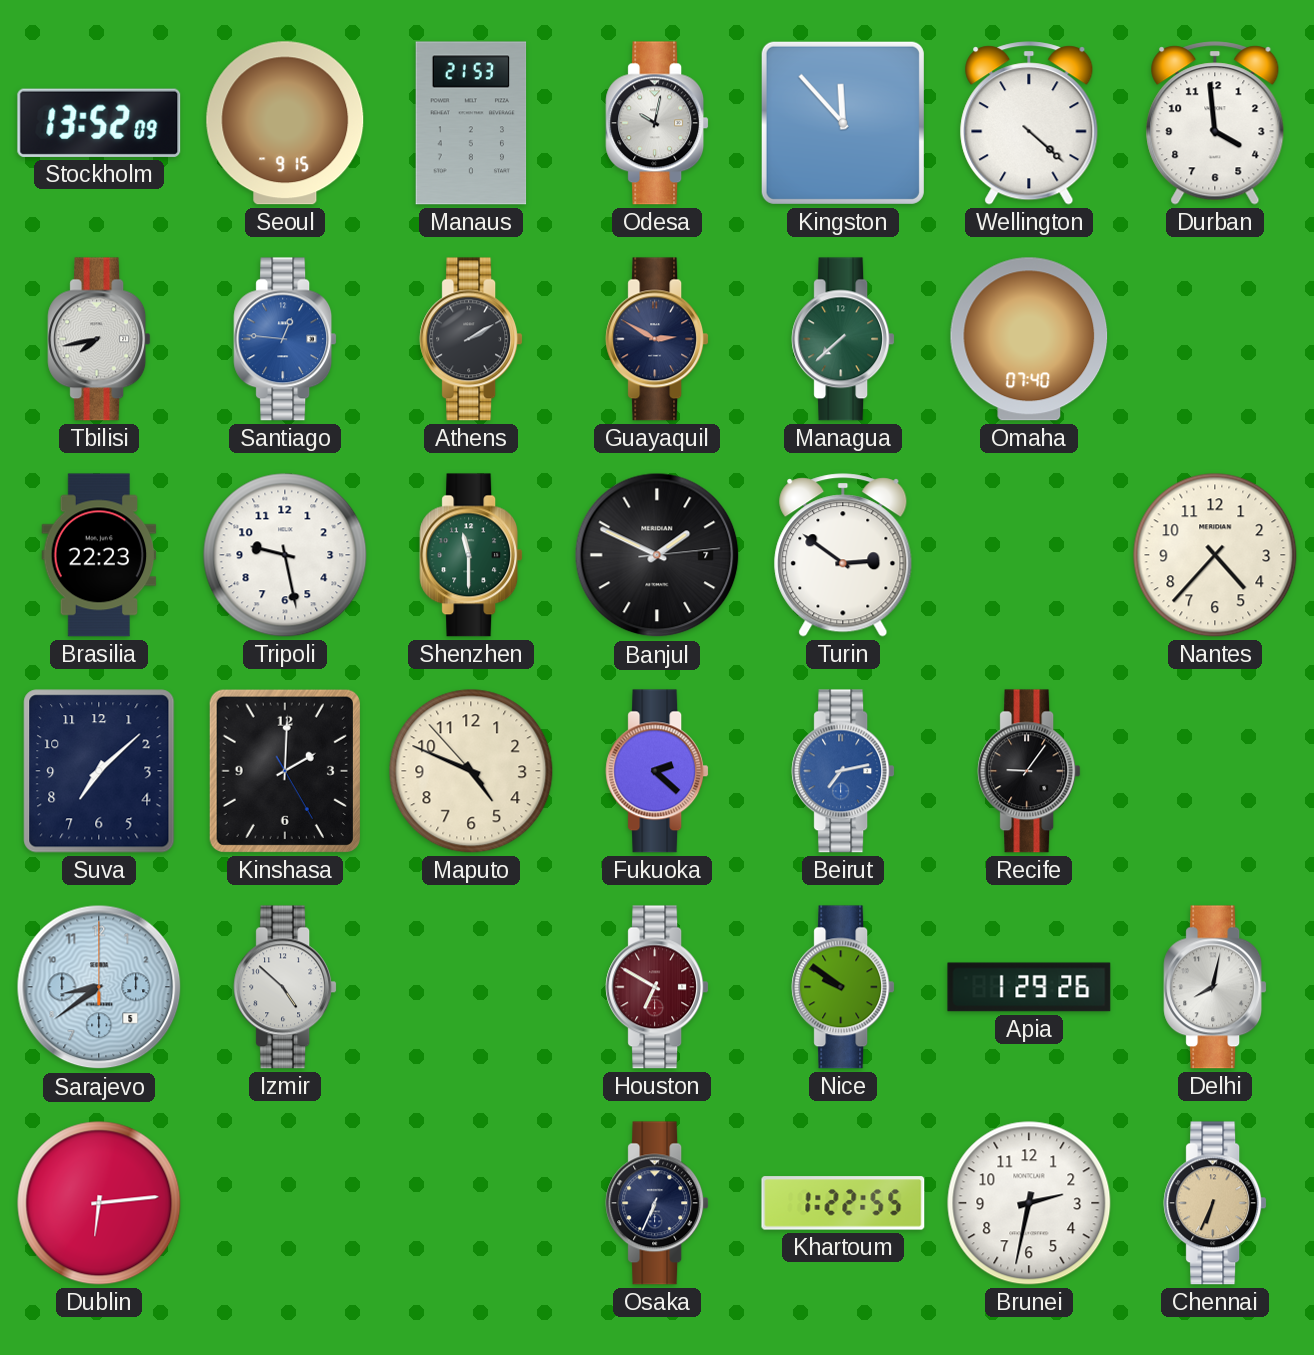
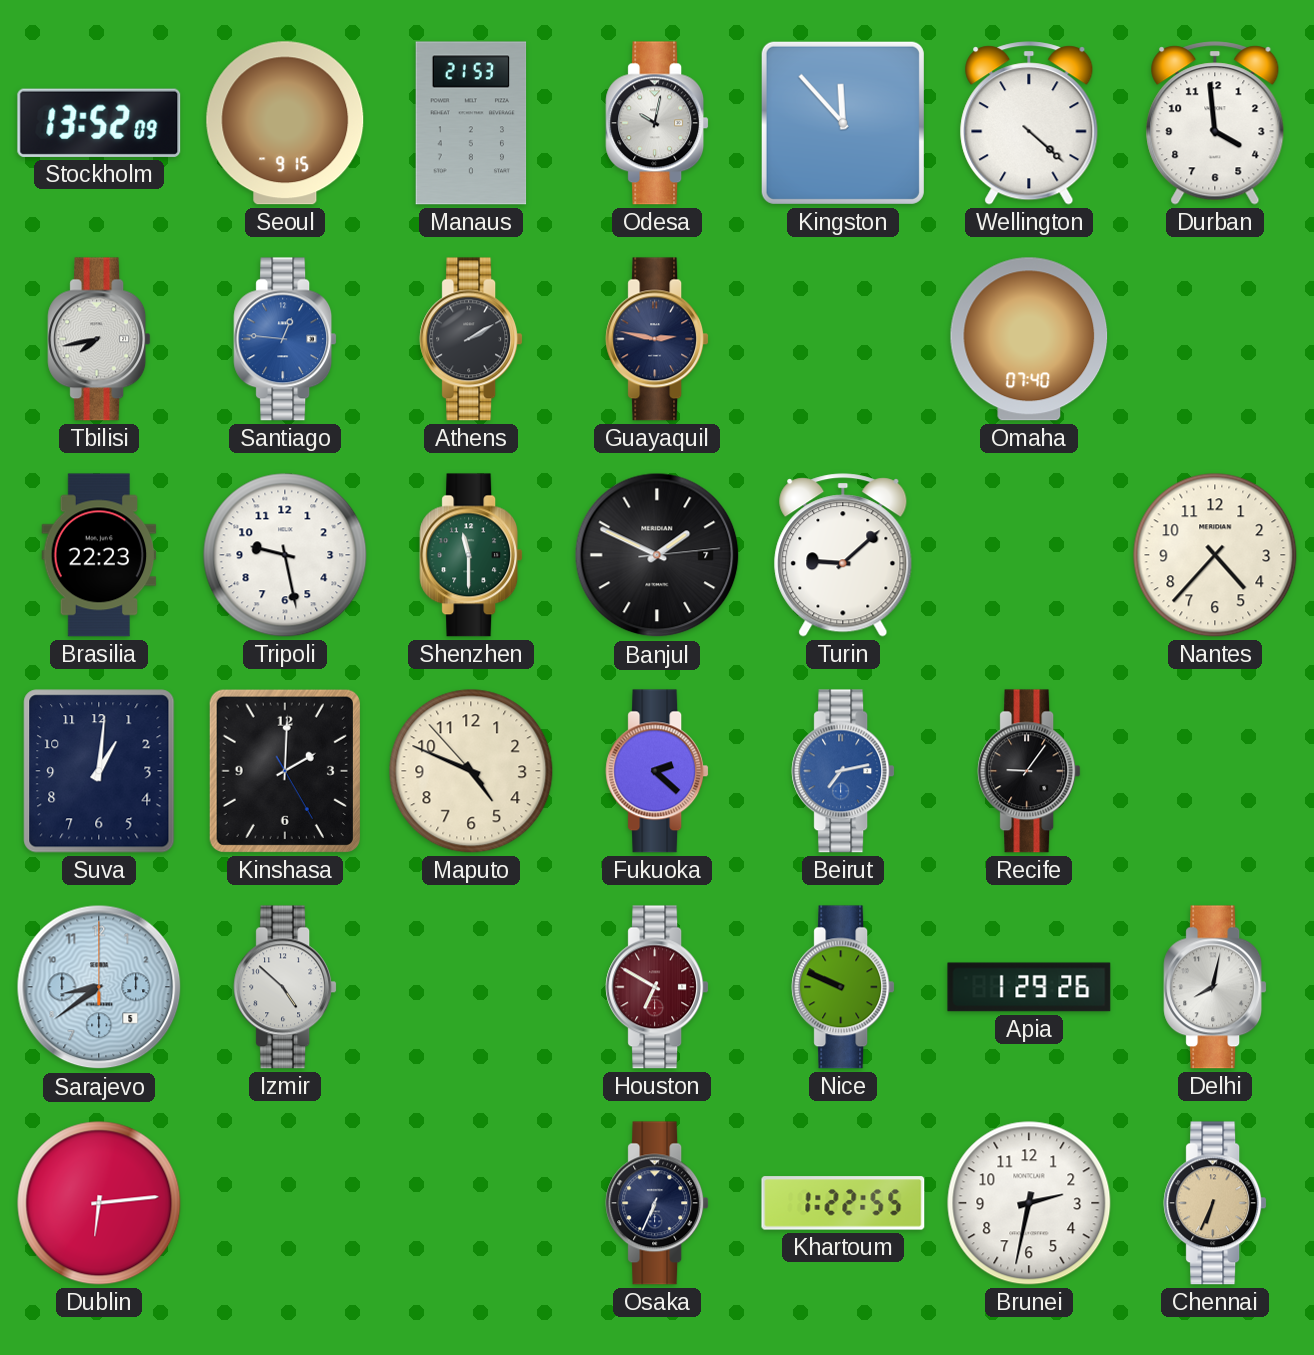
Guayaquil: 2:50 -> 2:47 (657, 339)
Managua: 7:38 -> none (843, 339)
Turin: 2:51 -> 9:08 (843, 555)
Suva: 7:08 -> 1:01 (99, 771)
Nice: 9:51 -> 9:49 (843, 987)
